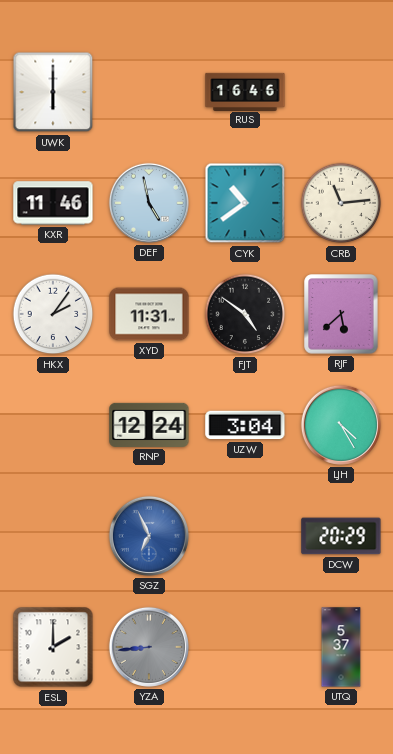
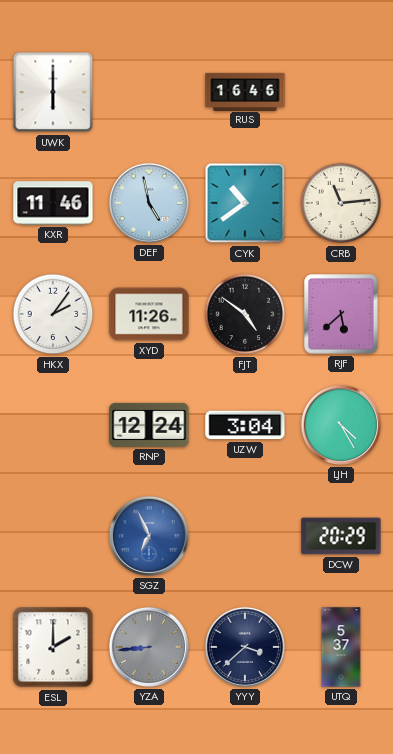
XYD: 11:31 -> 11:26 (149, 314)
YYY: none -> 3:38 (245, 647)
